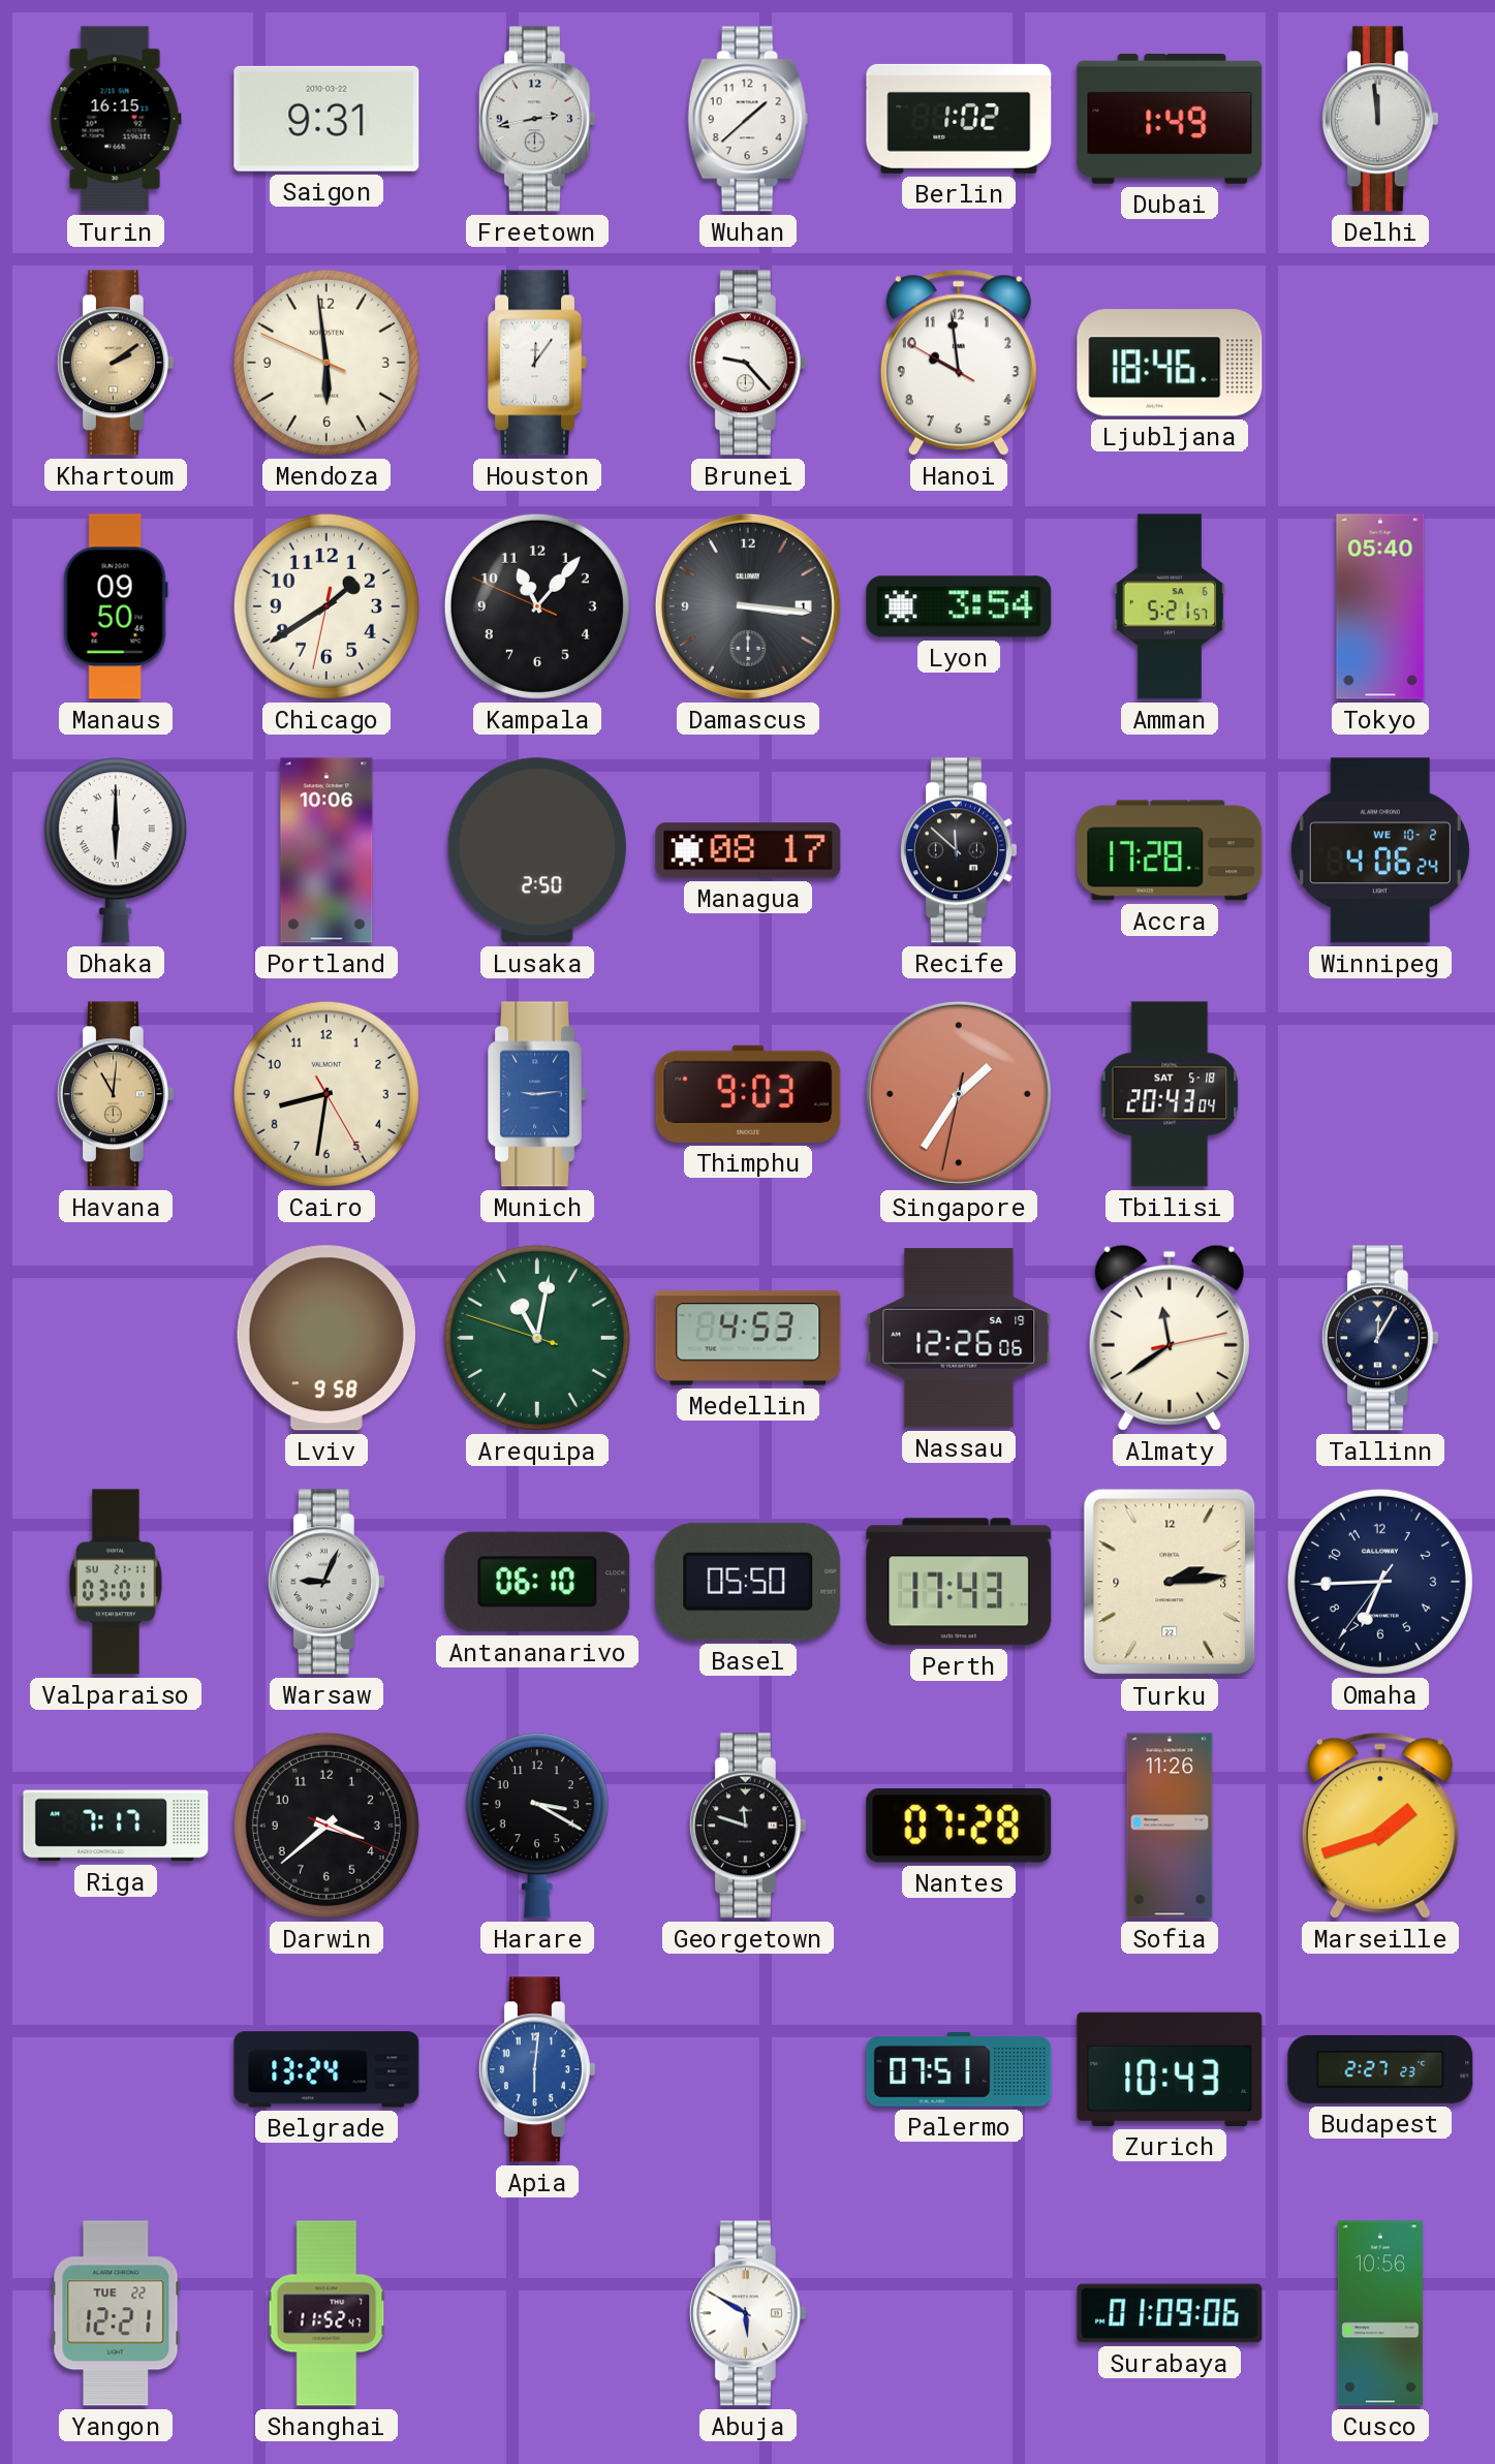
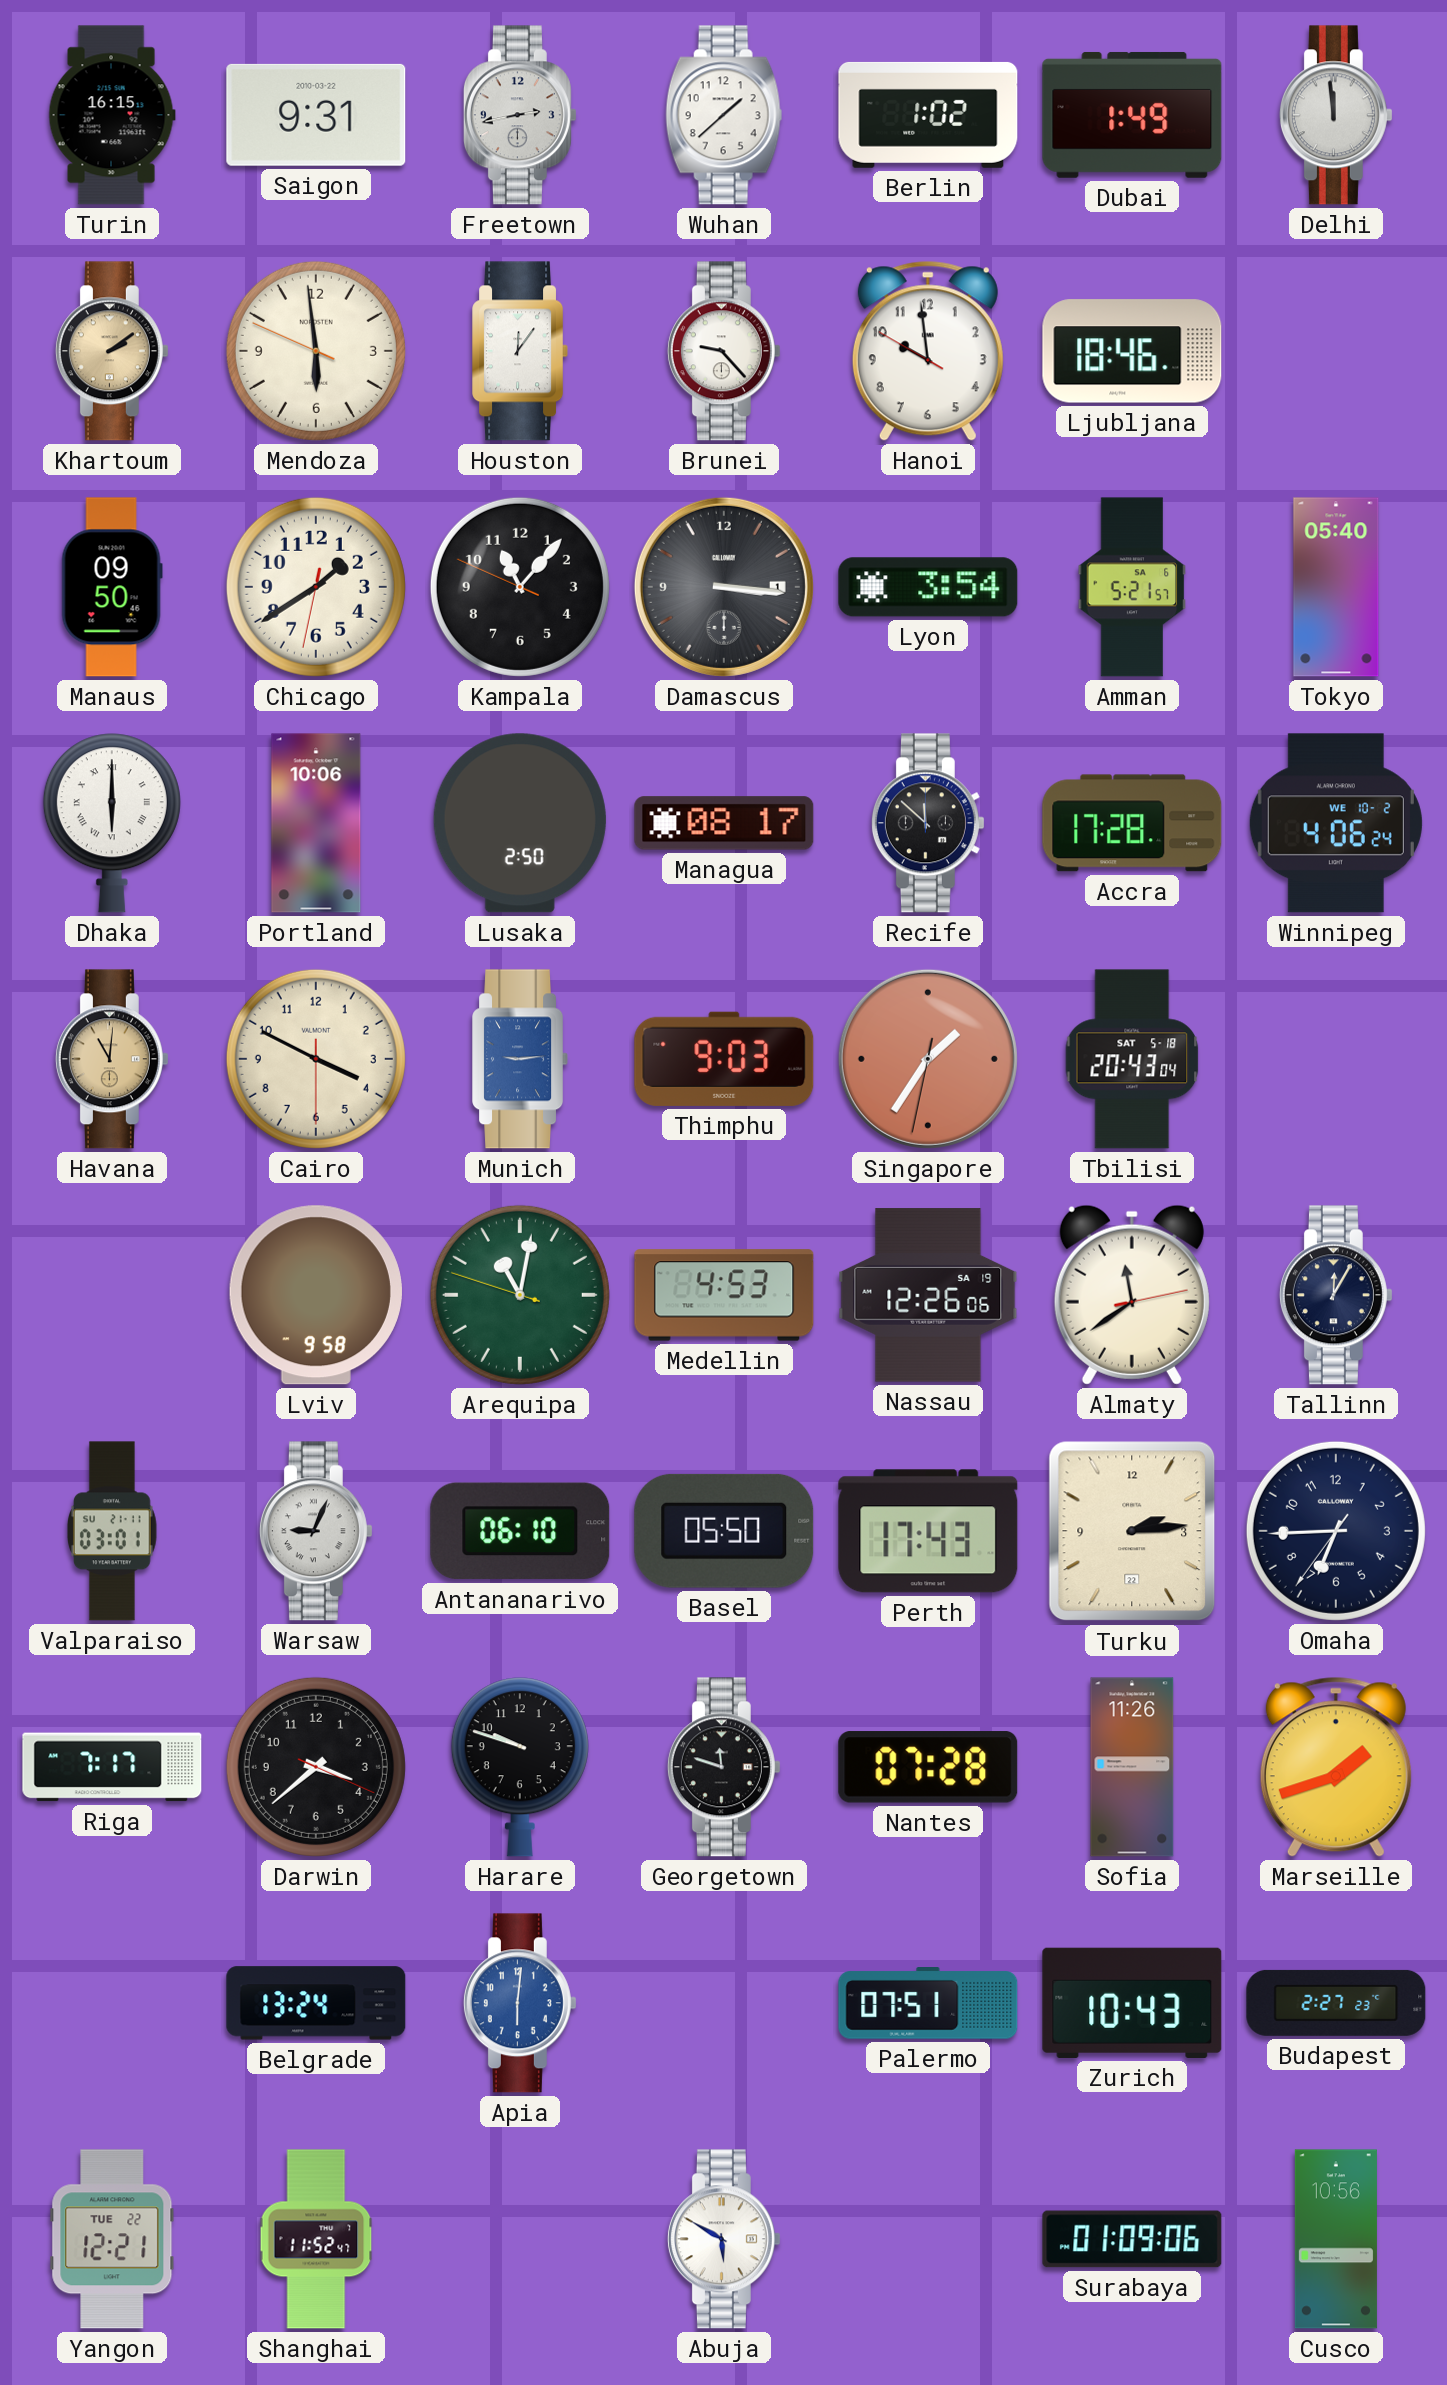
Cairo: 8:31 -> 3:49 (316, 1059)
Harare: 3:20 -> 9:48 (520, 1767)
